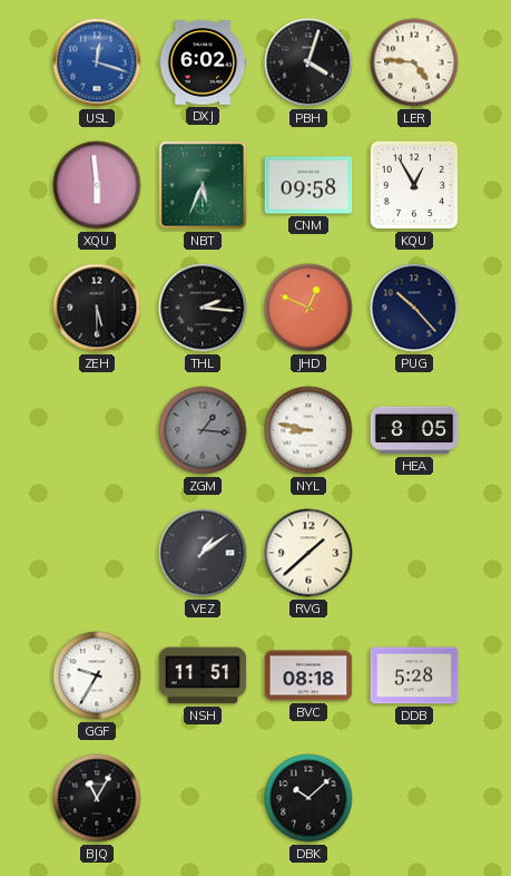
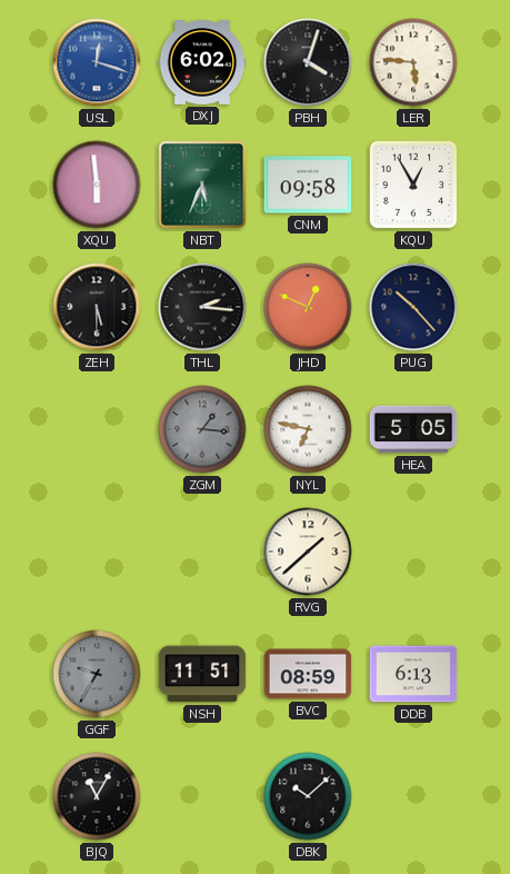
LER: 4:46 -> 5:46 (413, 62)
NYL: 8:47 -> 6:47 (308, 429)
HEA: 8:05 -> 5:05 (413, 429)
VEZ: 1:09 -> none (203, 553)
GGF dial: white -> grey (97, 674)
BVC: 08:18 -> 08:59 (308, 674)
DDB: 5:28 -> 6:13 (413, 674)
